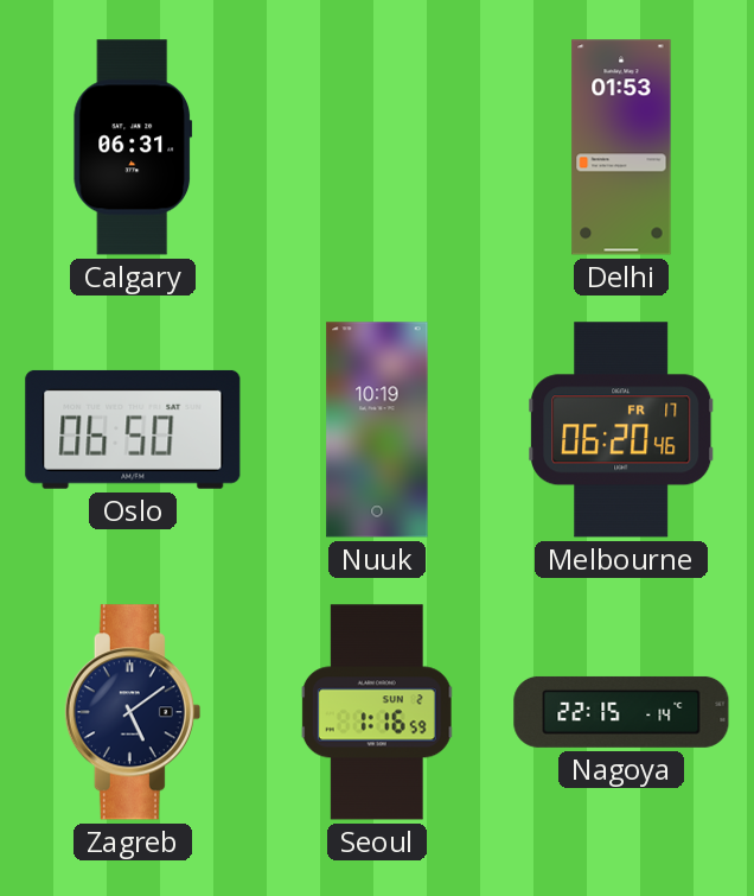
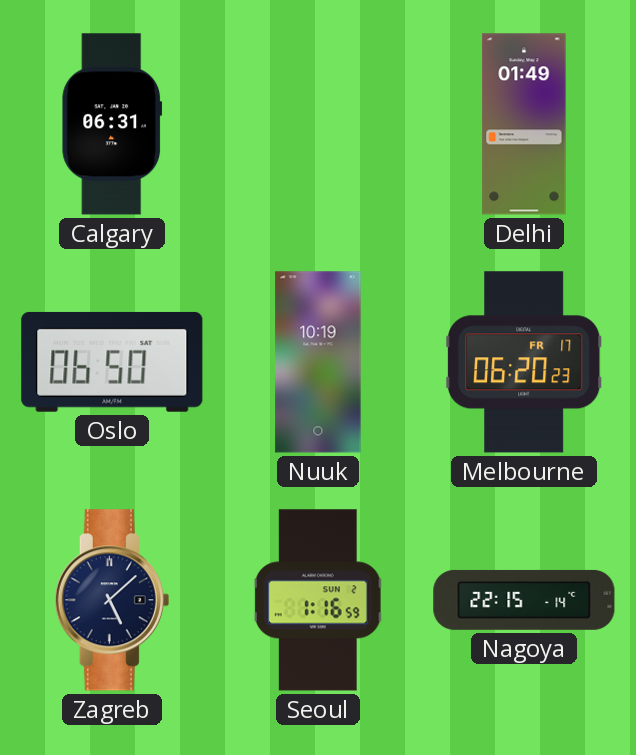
Delhi: 01:53 -> 01:49 (524, 124)
Melbourne: 06:20:46 -> 06:20:23 (524, 362)
Zagreb: 5:09 -> 5:08 (112, 600)
